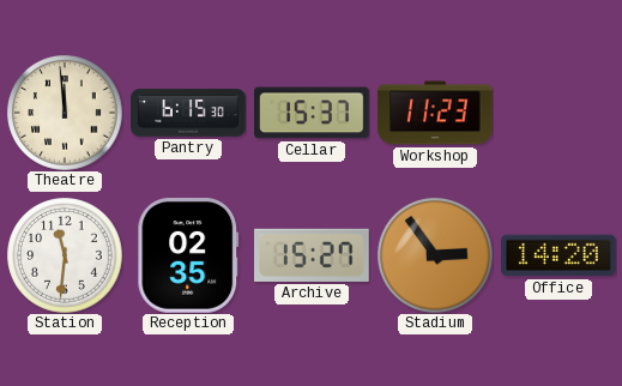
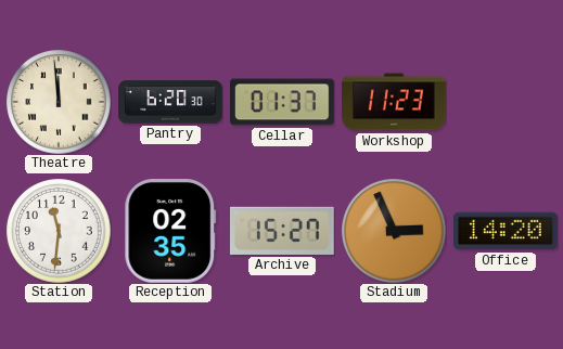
Pantry: 6:15 -> 6:20 (170, 102)
Cellar: 15:37 -> 01:37 (283, 102)
Stadium: 2:54 -> 2:56 (394, 231)
